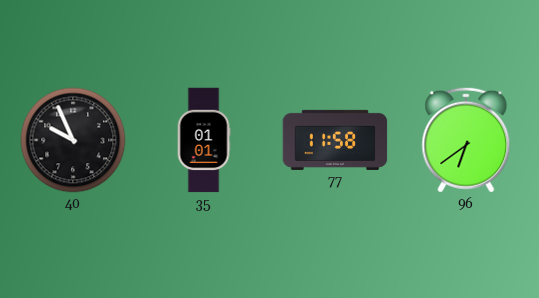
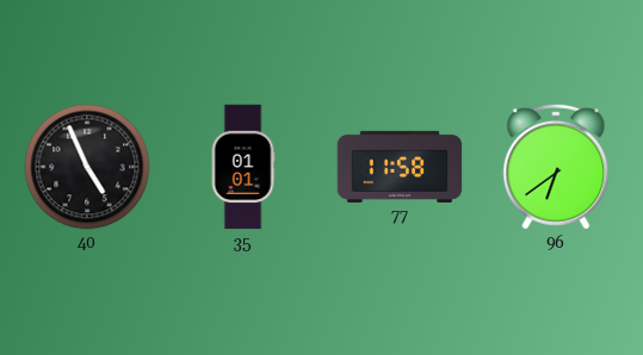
40: 9:56 -> 4:56 (87, 167)
